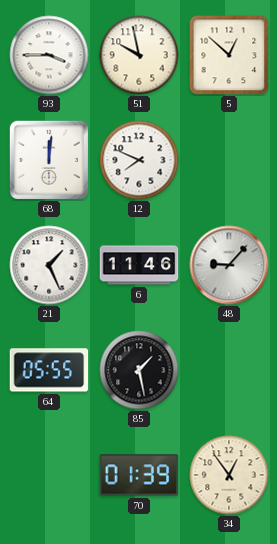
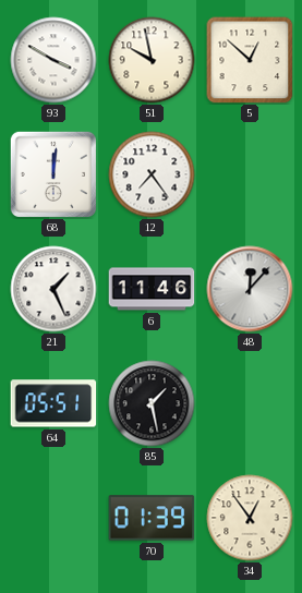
93: 3:45 -> 3:50 (53, 60)
12: 7:49 -> 7:24 (152, 174)
48: 9:07 -> 12:07 (250, 289)
64: 05:55 -> 05:51 (53, 403)
